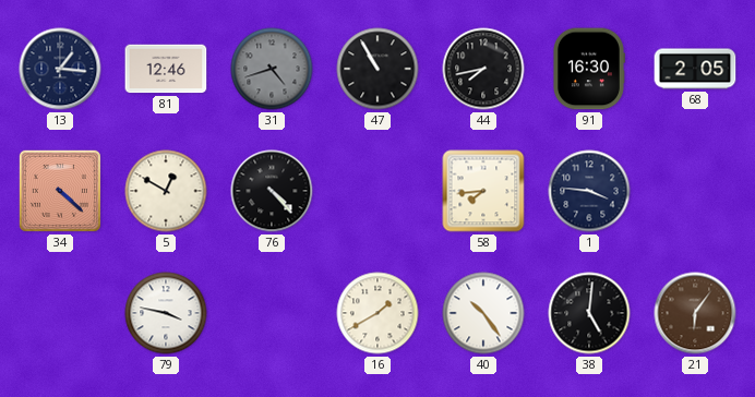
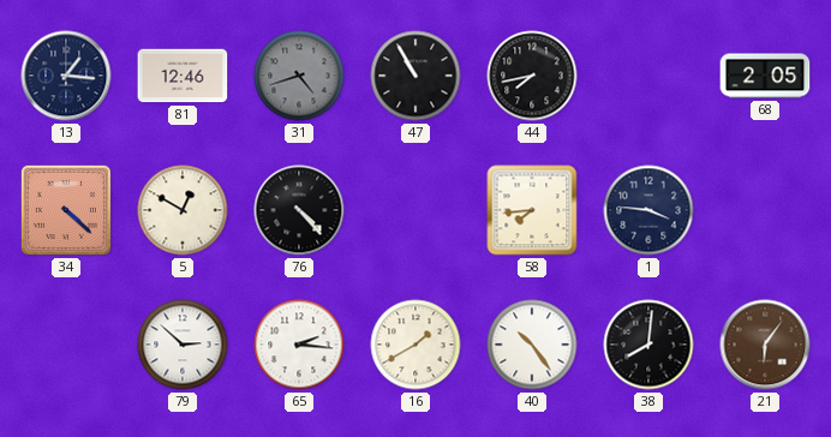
91: 16:30 -> none (588, 69)
79: 3:47 -> 2:52 (183, 345)
65: none -> 2:16 (299, 345)
38: 5:01 -> 8:01 (648, 345)
